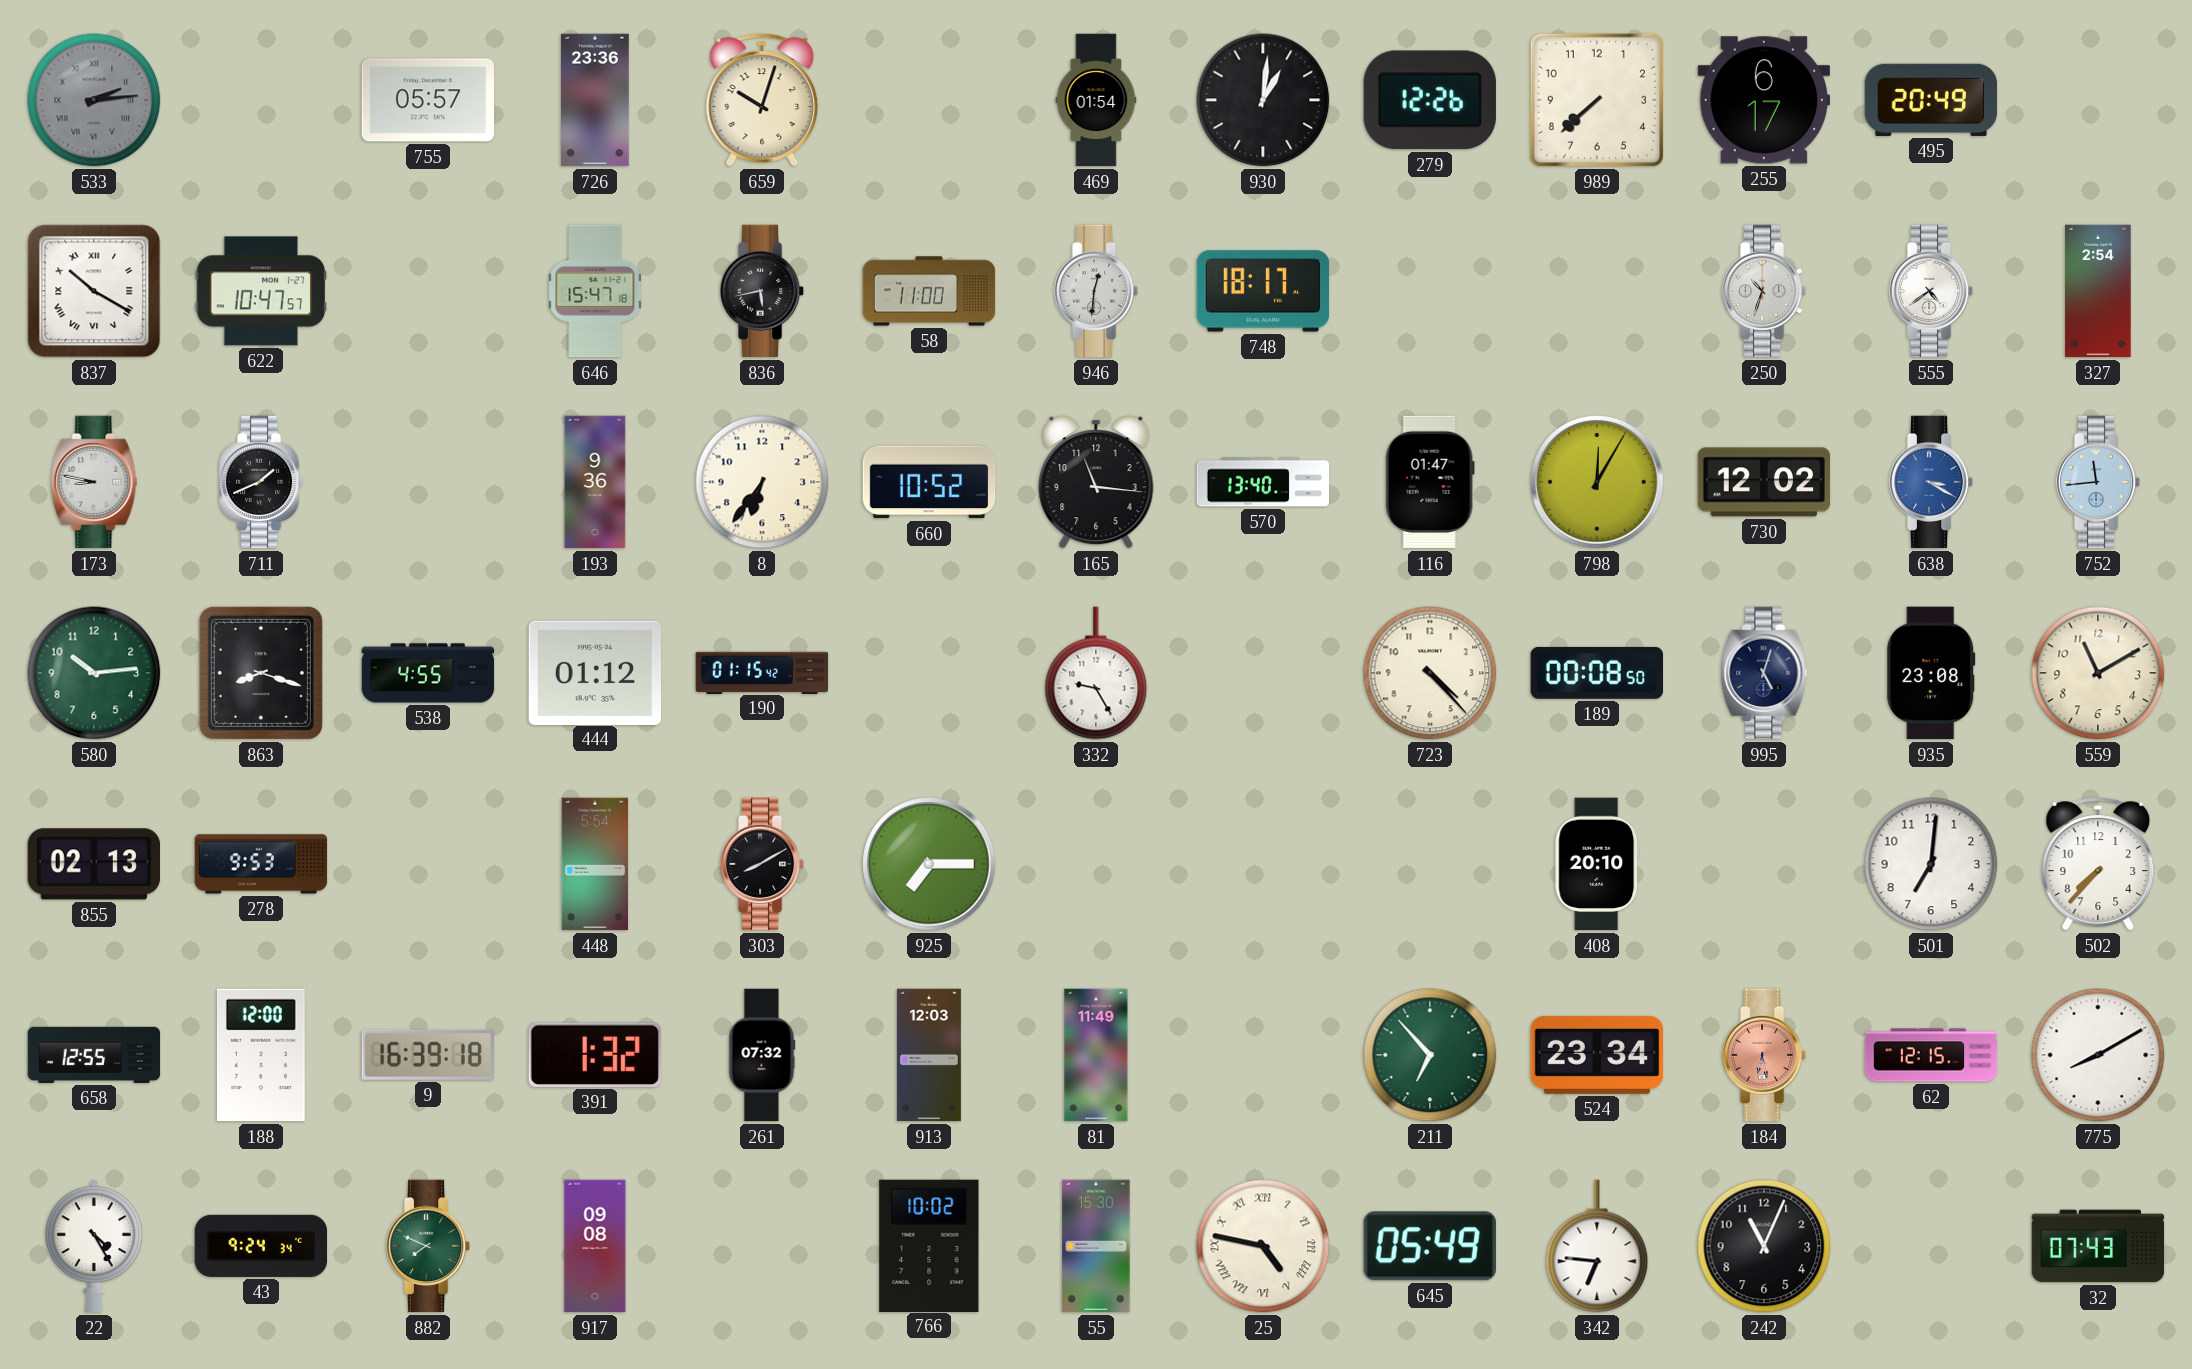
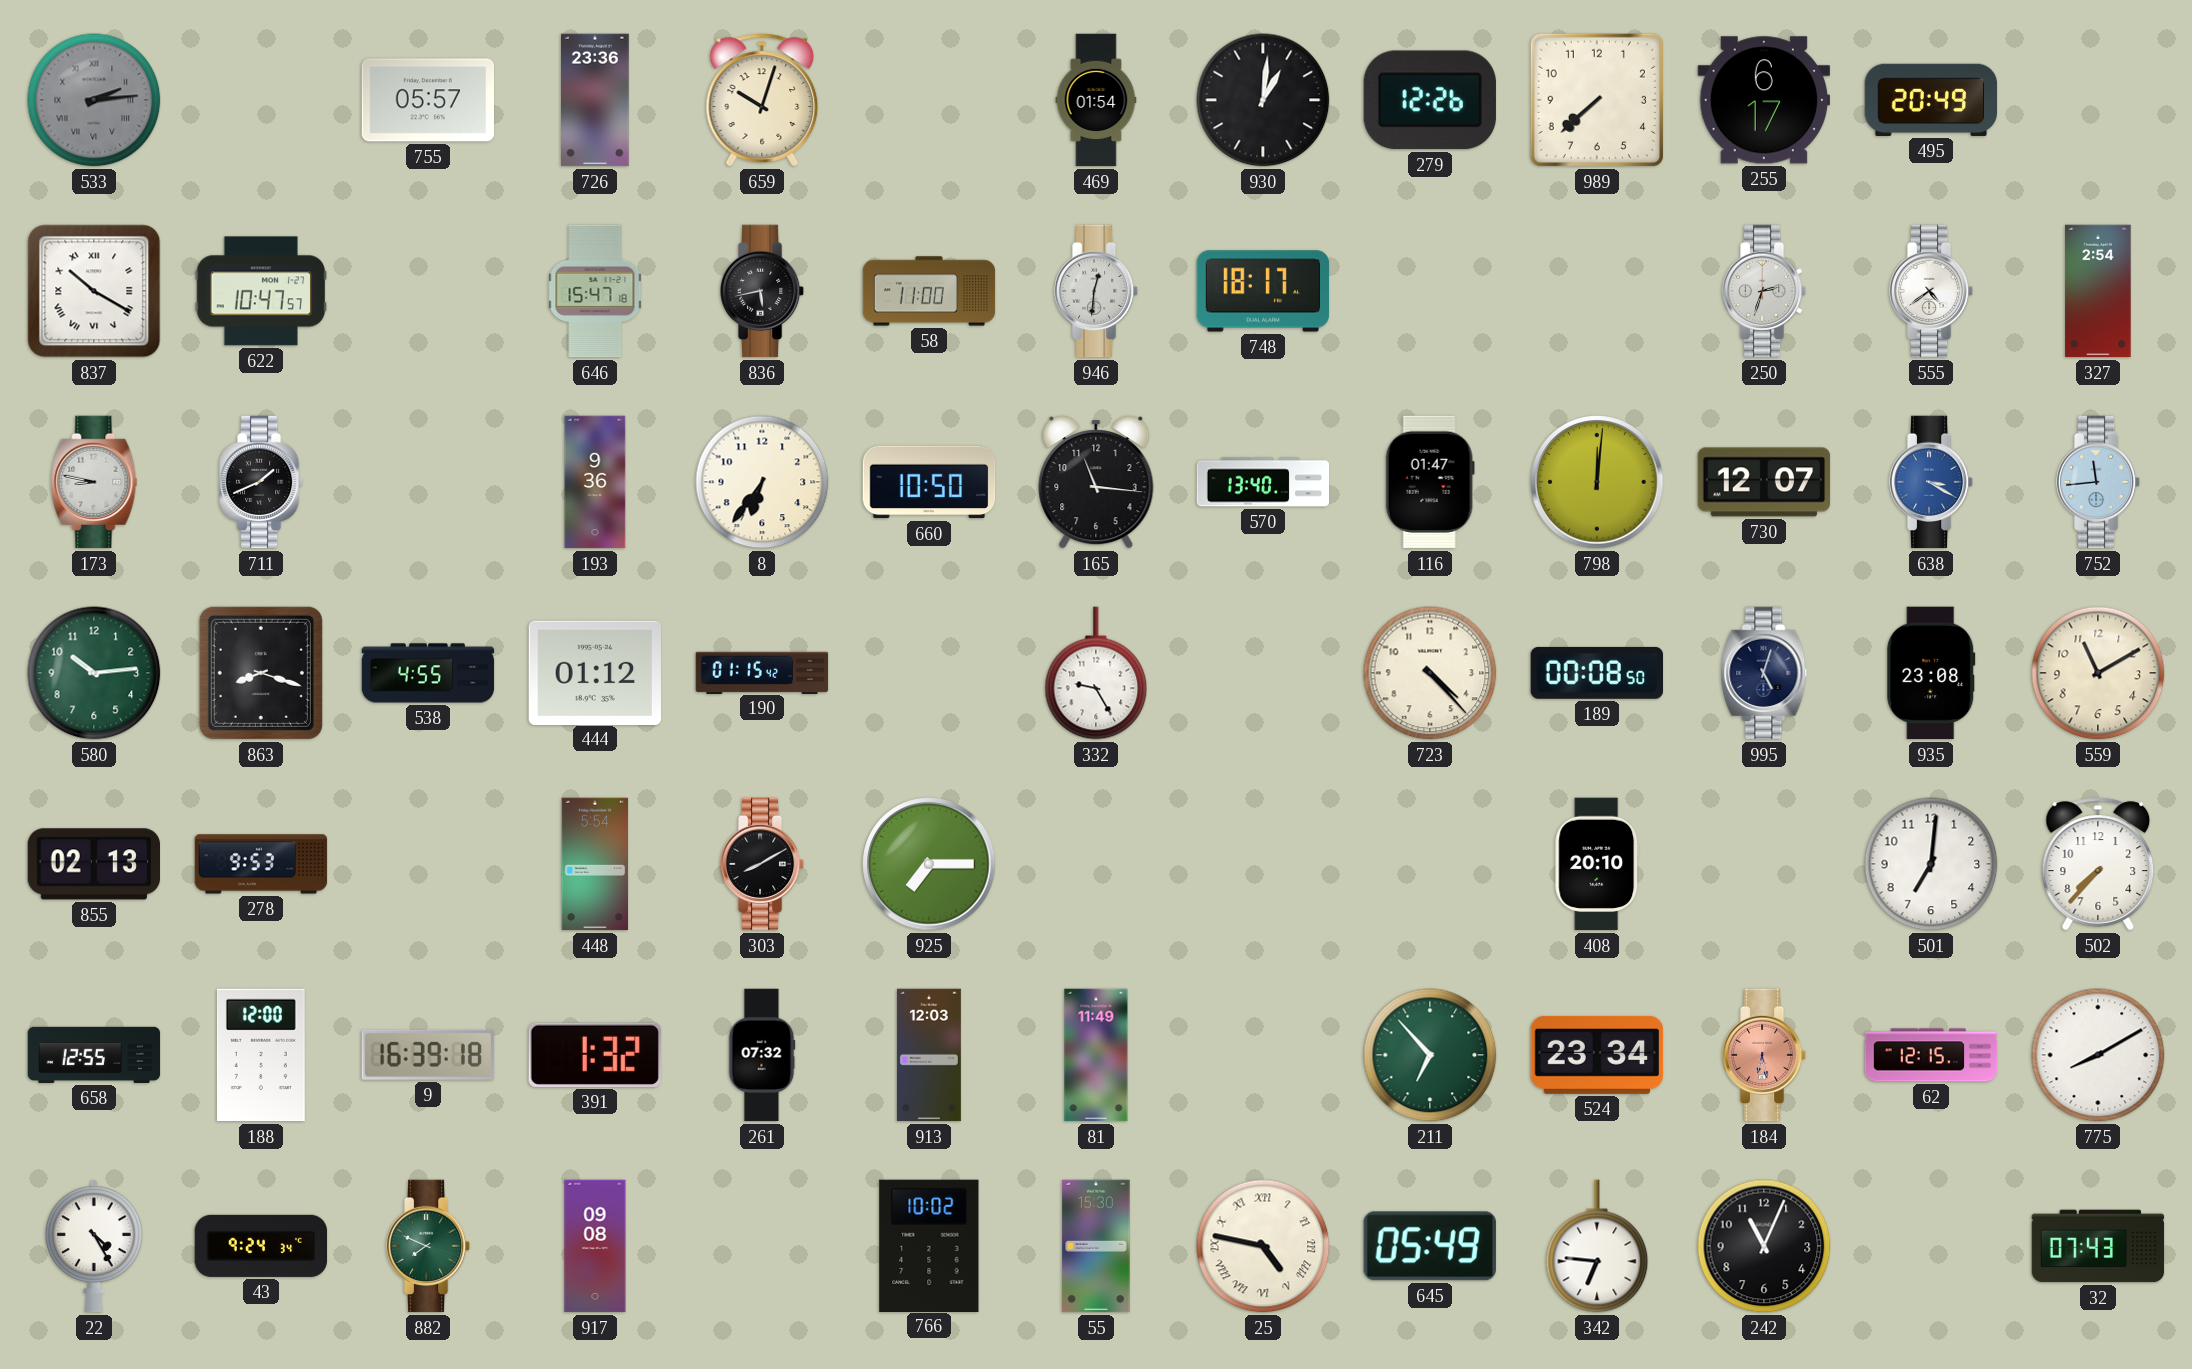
250: 10:33 -> 2:33 (1764, 291)
660: 10:52 -> 10:50 (929, 482)
798: 12:05 -> 12:01 (1597, 482)
730: 12:02 -> 12:07 (1764, 482)
